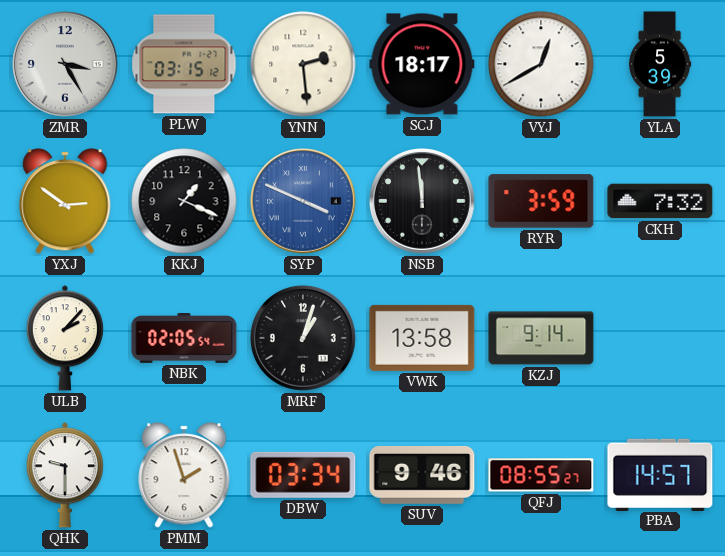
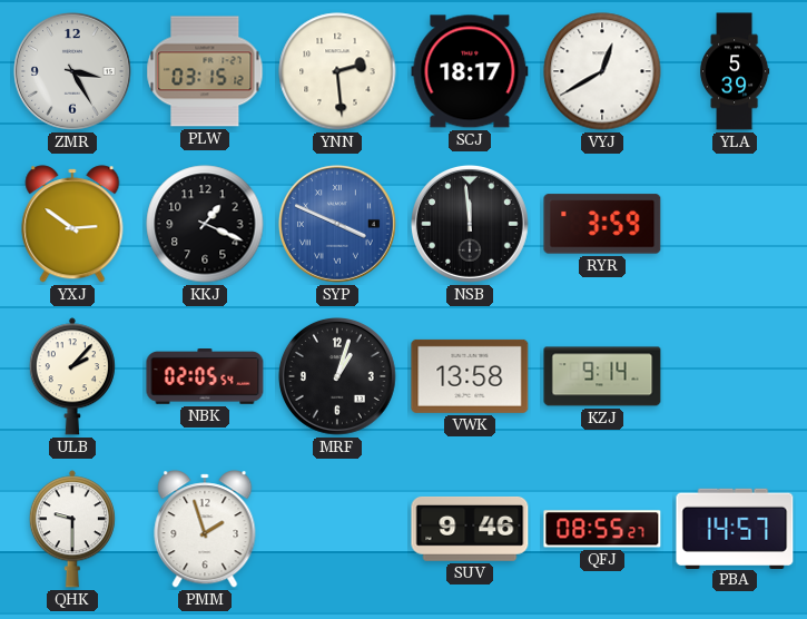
CKH: 7:32 -> none (660, 201)
DBW: 03:34 -> none (303, 475)
